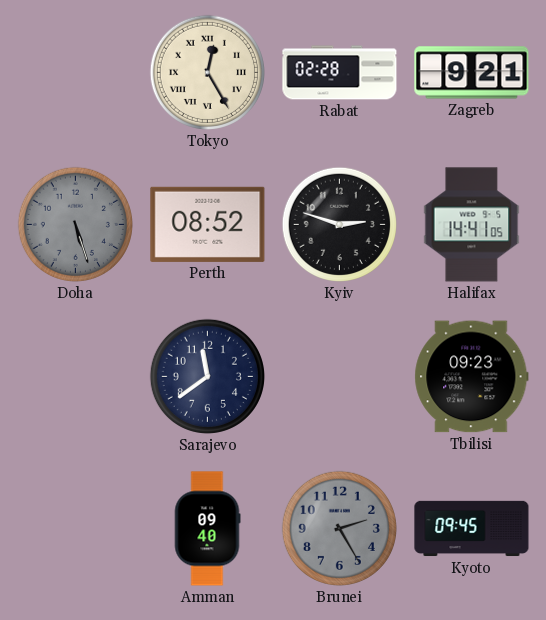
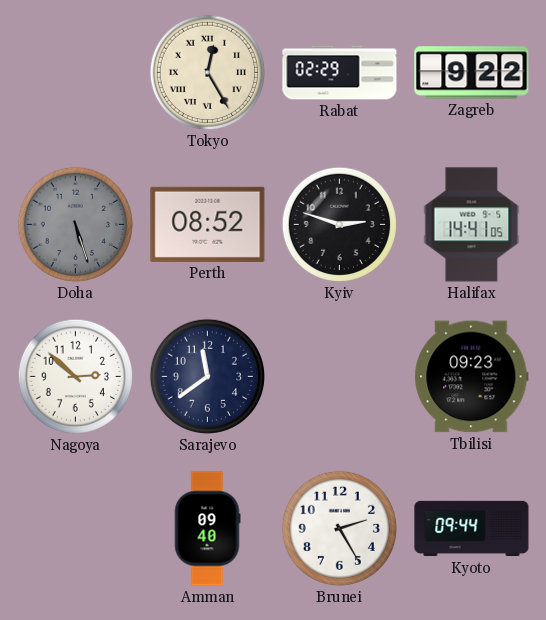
Rabat: 02:28 -> 02:29 (340, 73)
Zagreb: 9:21 -> 9:22 (472, 73)
Nagoya: none -> 2:52 (75, 376)
Brunei dial: grey -> white (339, 528)
Kyoto: 09:45 -> 09:44 (472, 529)
